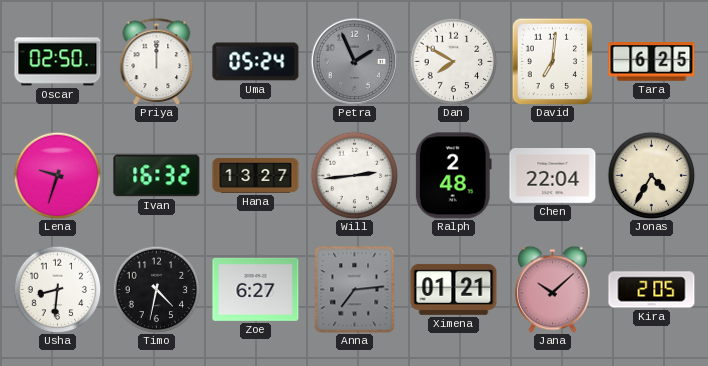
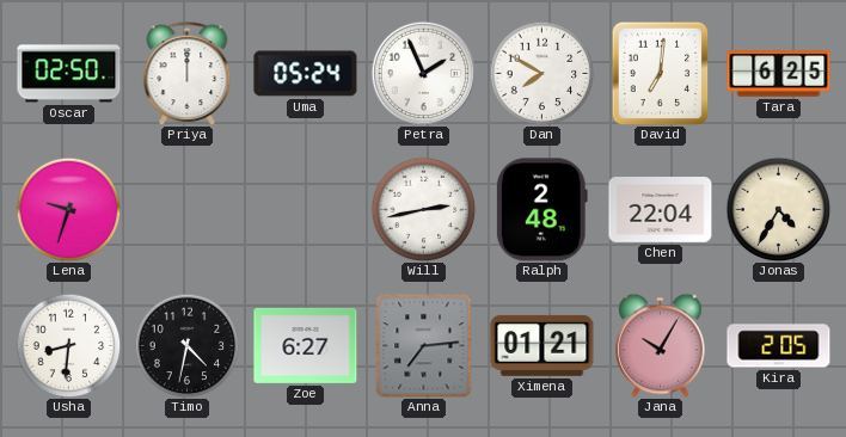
Petra dial: grey -> white (423, 73)
Ivan: 16:32 -> none (157, 176)
Hana: 13:27 -> none (256, 175)
Will: 2:44 -> 2:43 (423, 209)
Jana: 10:08 -> 10:05 (661, 345)
